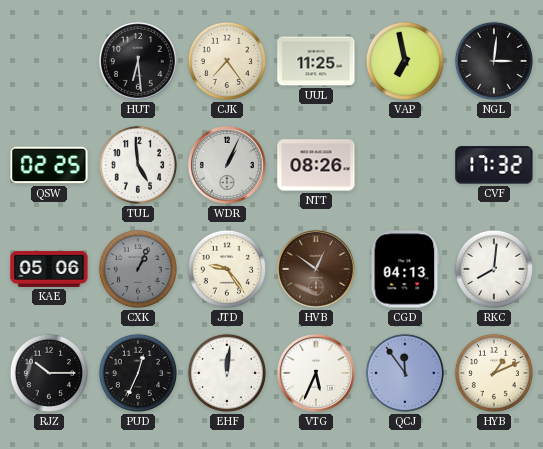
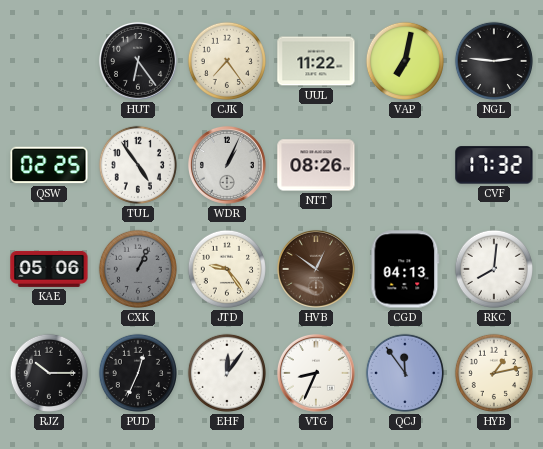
HUT: 6:29 -> 6:24 (138, 61)
UUL: 11:25 -> 11:22 (316, 61)
VAP: 6:58 -> 7:02 (405, 61)
NGL: 3:01 -> 2:46 (494, 61)
TUL: 4:59 -> 4:54 (138, 165)
EHF: 12:01 -> 12:06 (227, 373)
VTG: 5:34 -> 8:34 (316, 373)
HYB: 1:11 -> 1:13 (494, 373)
